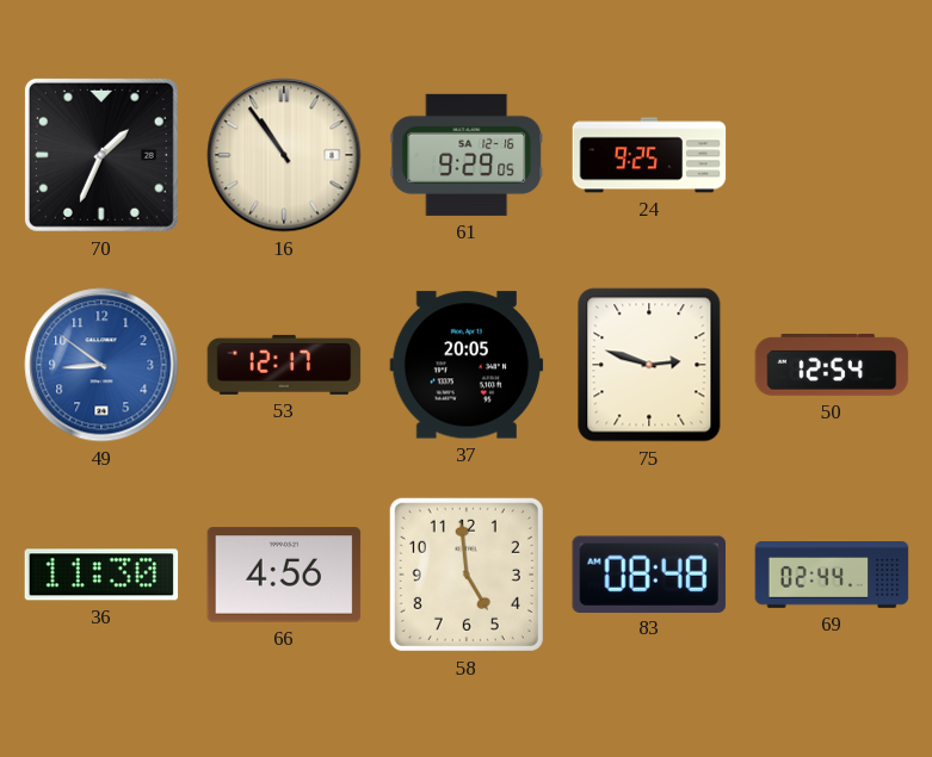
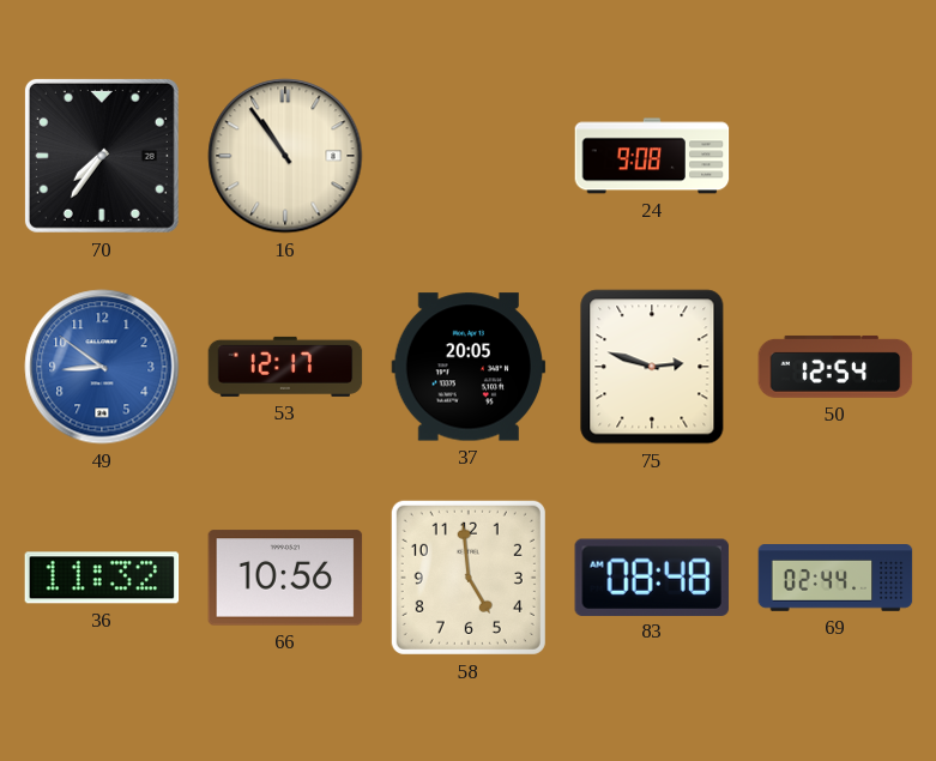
70: 1:34 -> 7:36 (102, 156)
61: 9:29 -> none (467, 155)
24: 9:25 -> 9:08 (652, 156)
36: 11:30 -> 11:32 (102, 578)
66: 4:56 -> 10:56 (285, 578)
